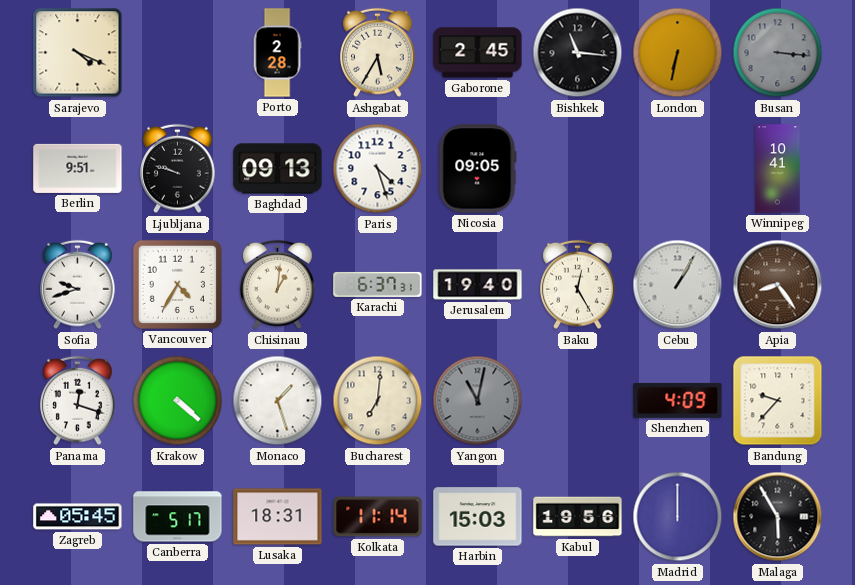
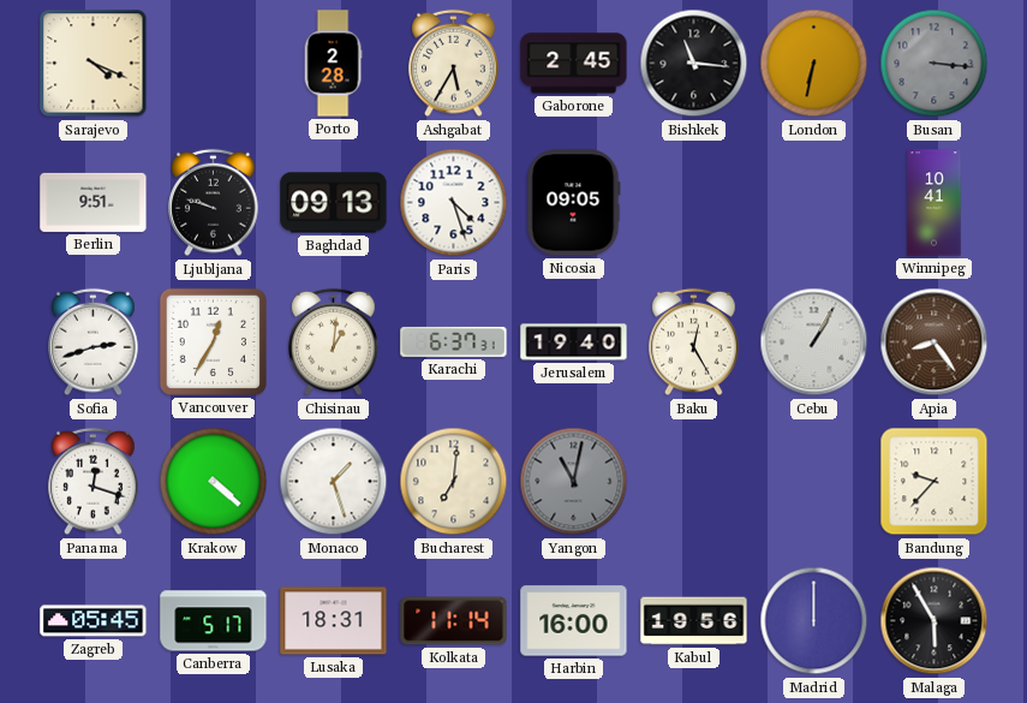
Sofia: 9:42 -> 2:42 (94, 342)
Vancouver: 4:35 -> 12:35 (213, 341)
Shenzhen: 4:09 -> none (678, 400)
Harbin: 15:03 -> 16:00 (574, 621)
